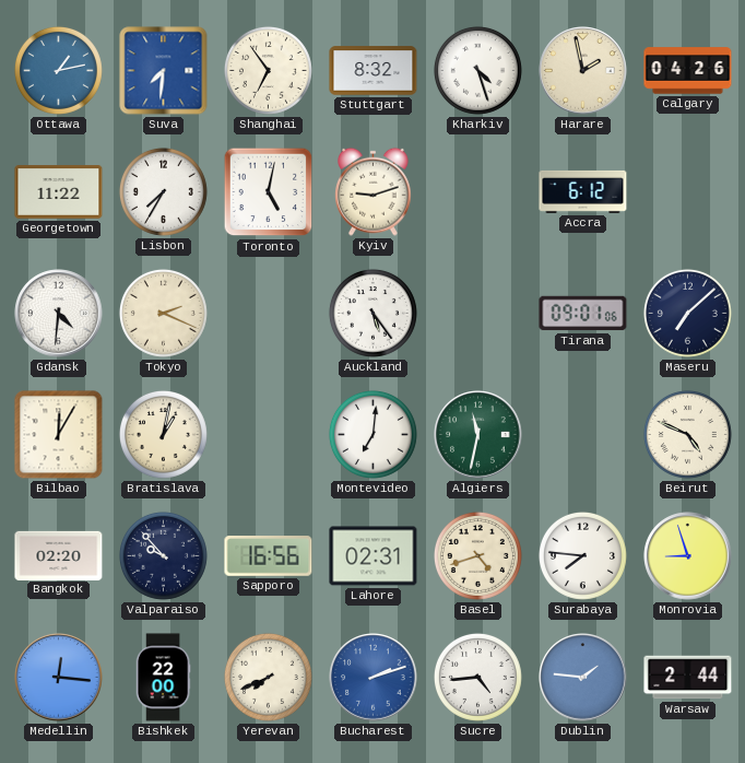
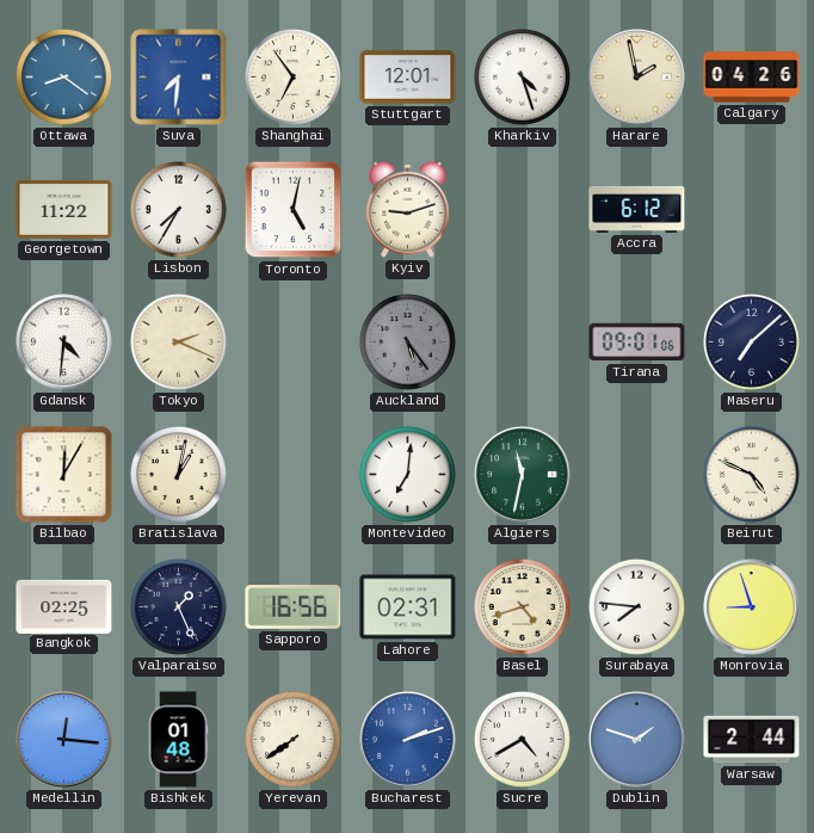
Ottawa: 1:13 -> 8:21 (63, 76)
Stuttgart: 8:32 -> 12:01 (408, 78)
Auckland dial: white -> grey (407, 341)
Bangkok: 02:20 -> 02:25 (64, 606)
Valparaiso: 9:53 -> 1:26 (178, 606)
Bishkek: 22:00 -> 01:48 (178, 740)
Yerevan: 7:41 -> 7:39 (292, 739)
Sucre: 4:44 -> 4:40 (522, 739)
Dublin: 1:46 -> 1:48 (637, 740)
